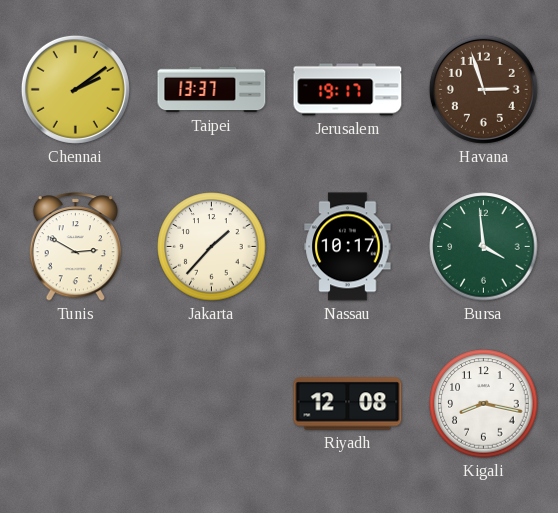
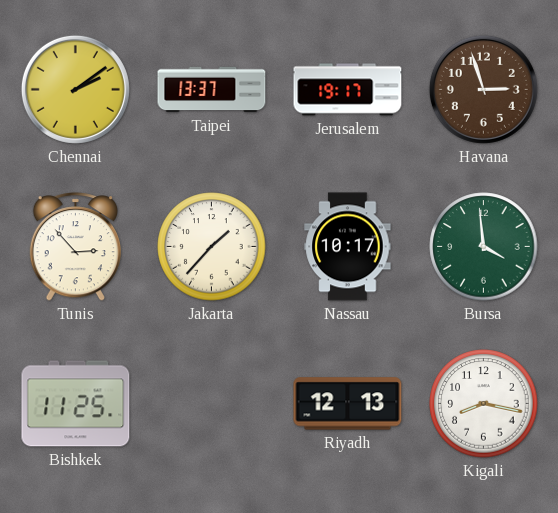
Tunis: 2:50 -> 2:53 (75, 247)
Bishkek: none -> 11:25 (76, 404)
Riyadh: 12:08 -> 12:13 (348, 404)
